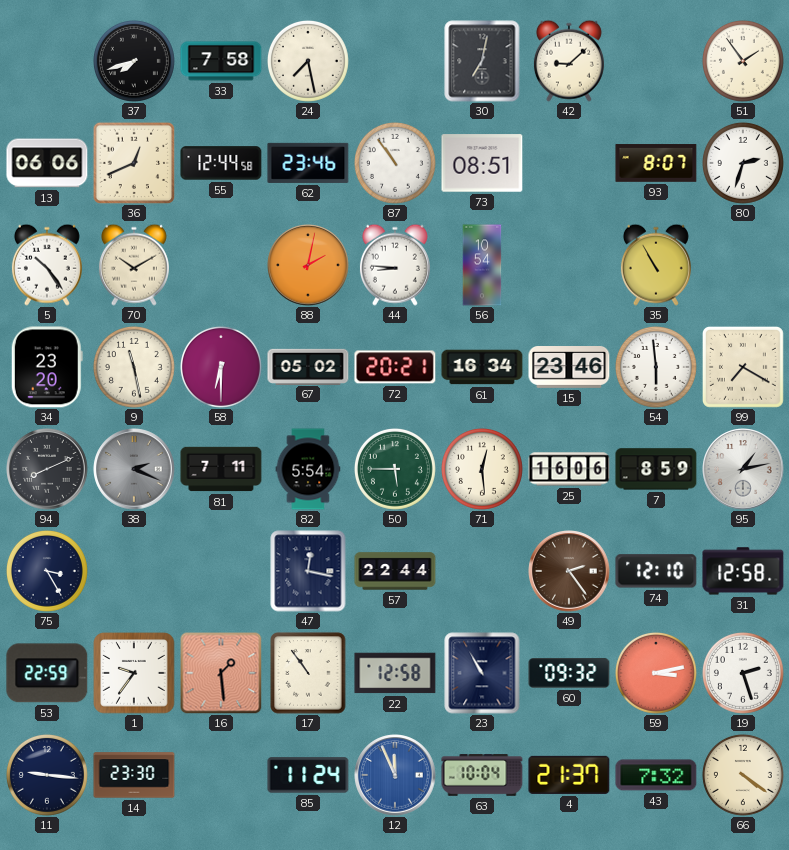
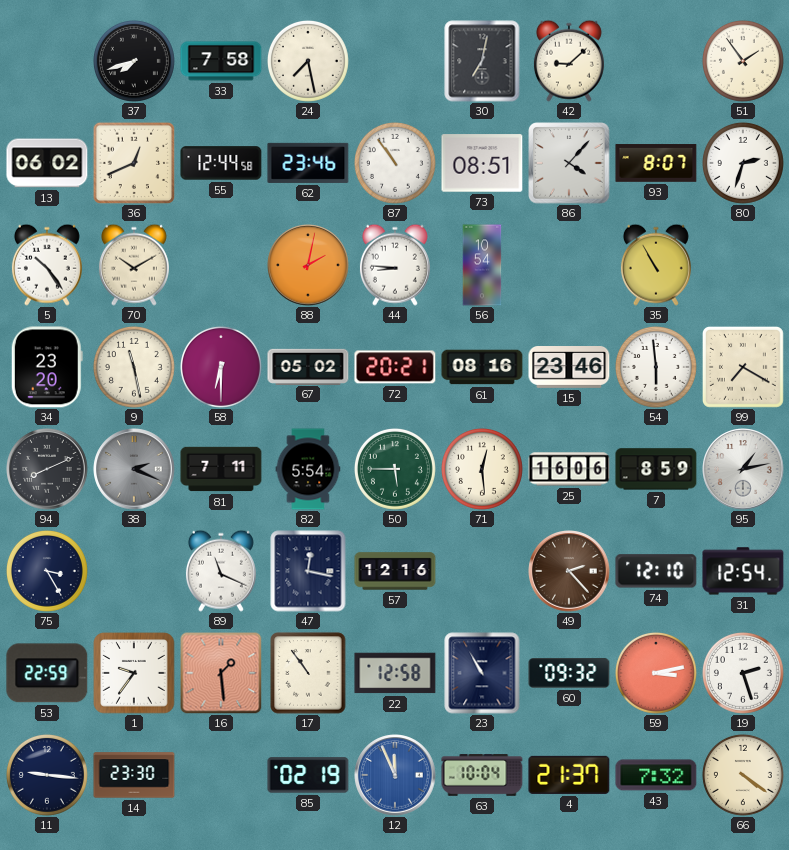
13: 06:06 -> 06:02 (47, 163)
86: none -> 4:07 (569, 163)
61: 16:34 -> 08:16 (482, 367)
89: none -> 11:19 (221, 571)
57: 22:44 -> 12:16 (395, 571)
49: 2:24 -> 2:23 (569, 571)
31: 12:58 -> 12:54 (743, 571)
85: 11:24 -> 02:19 (308, 775)
